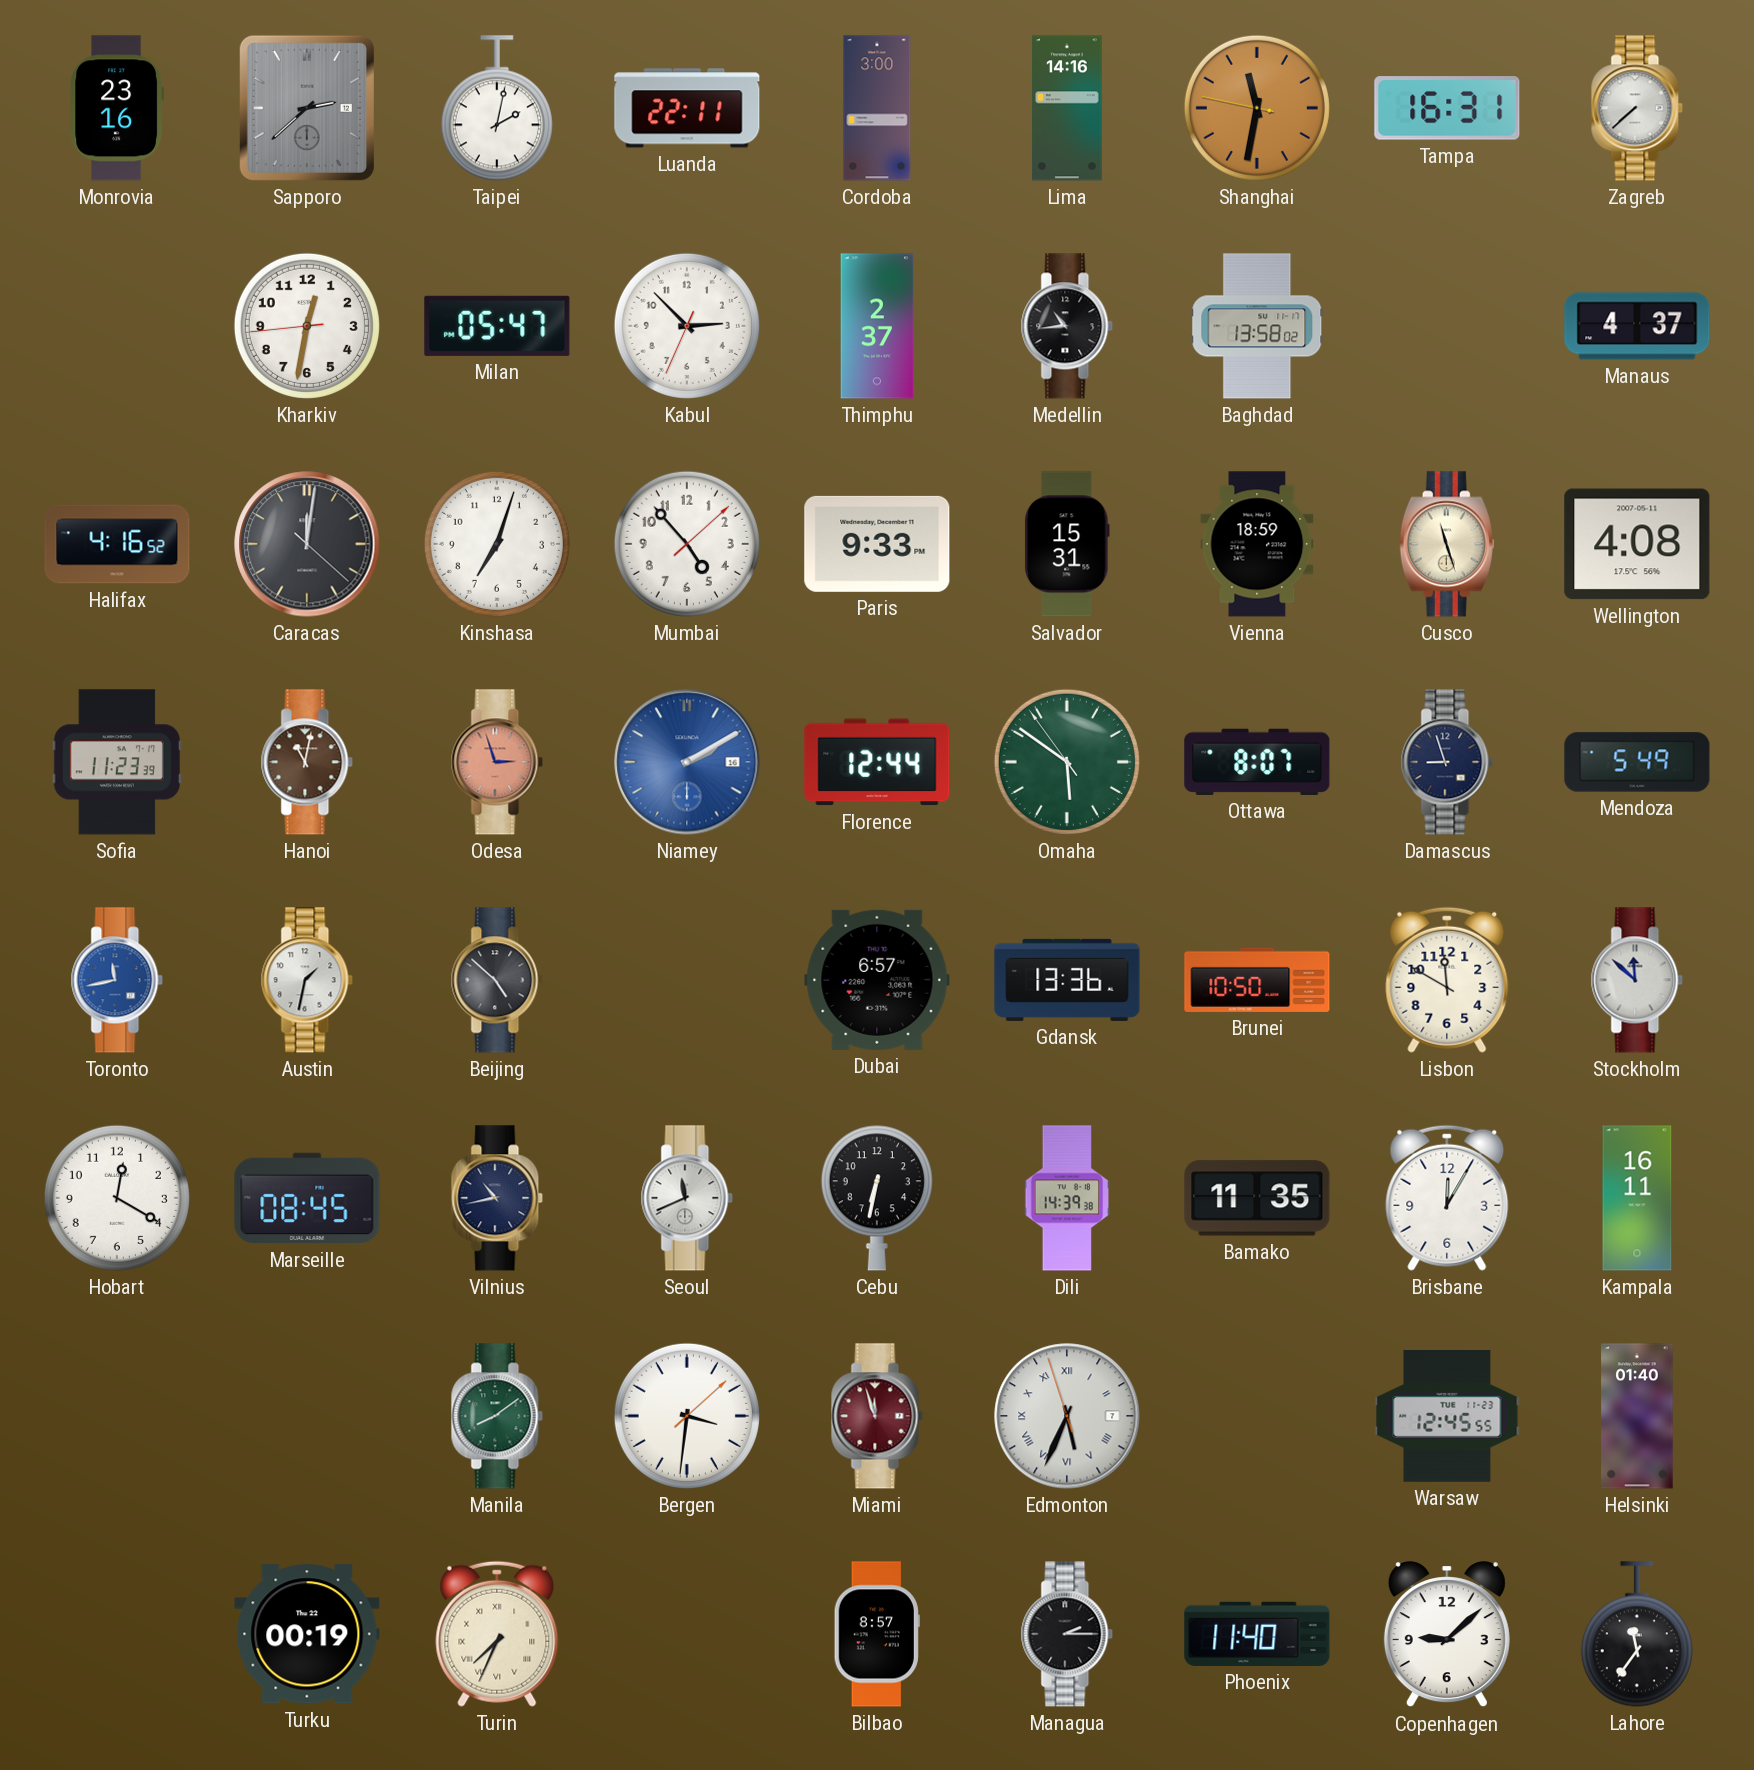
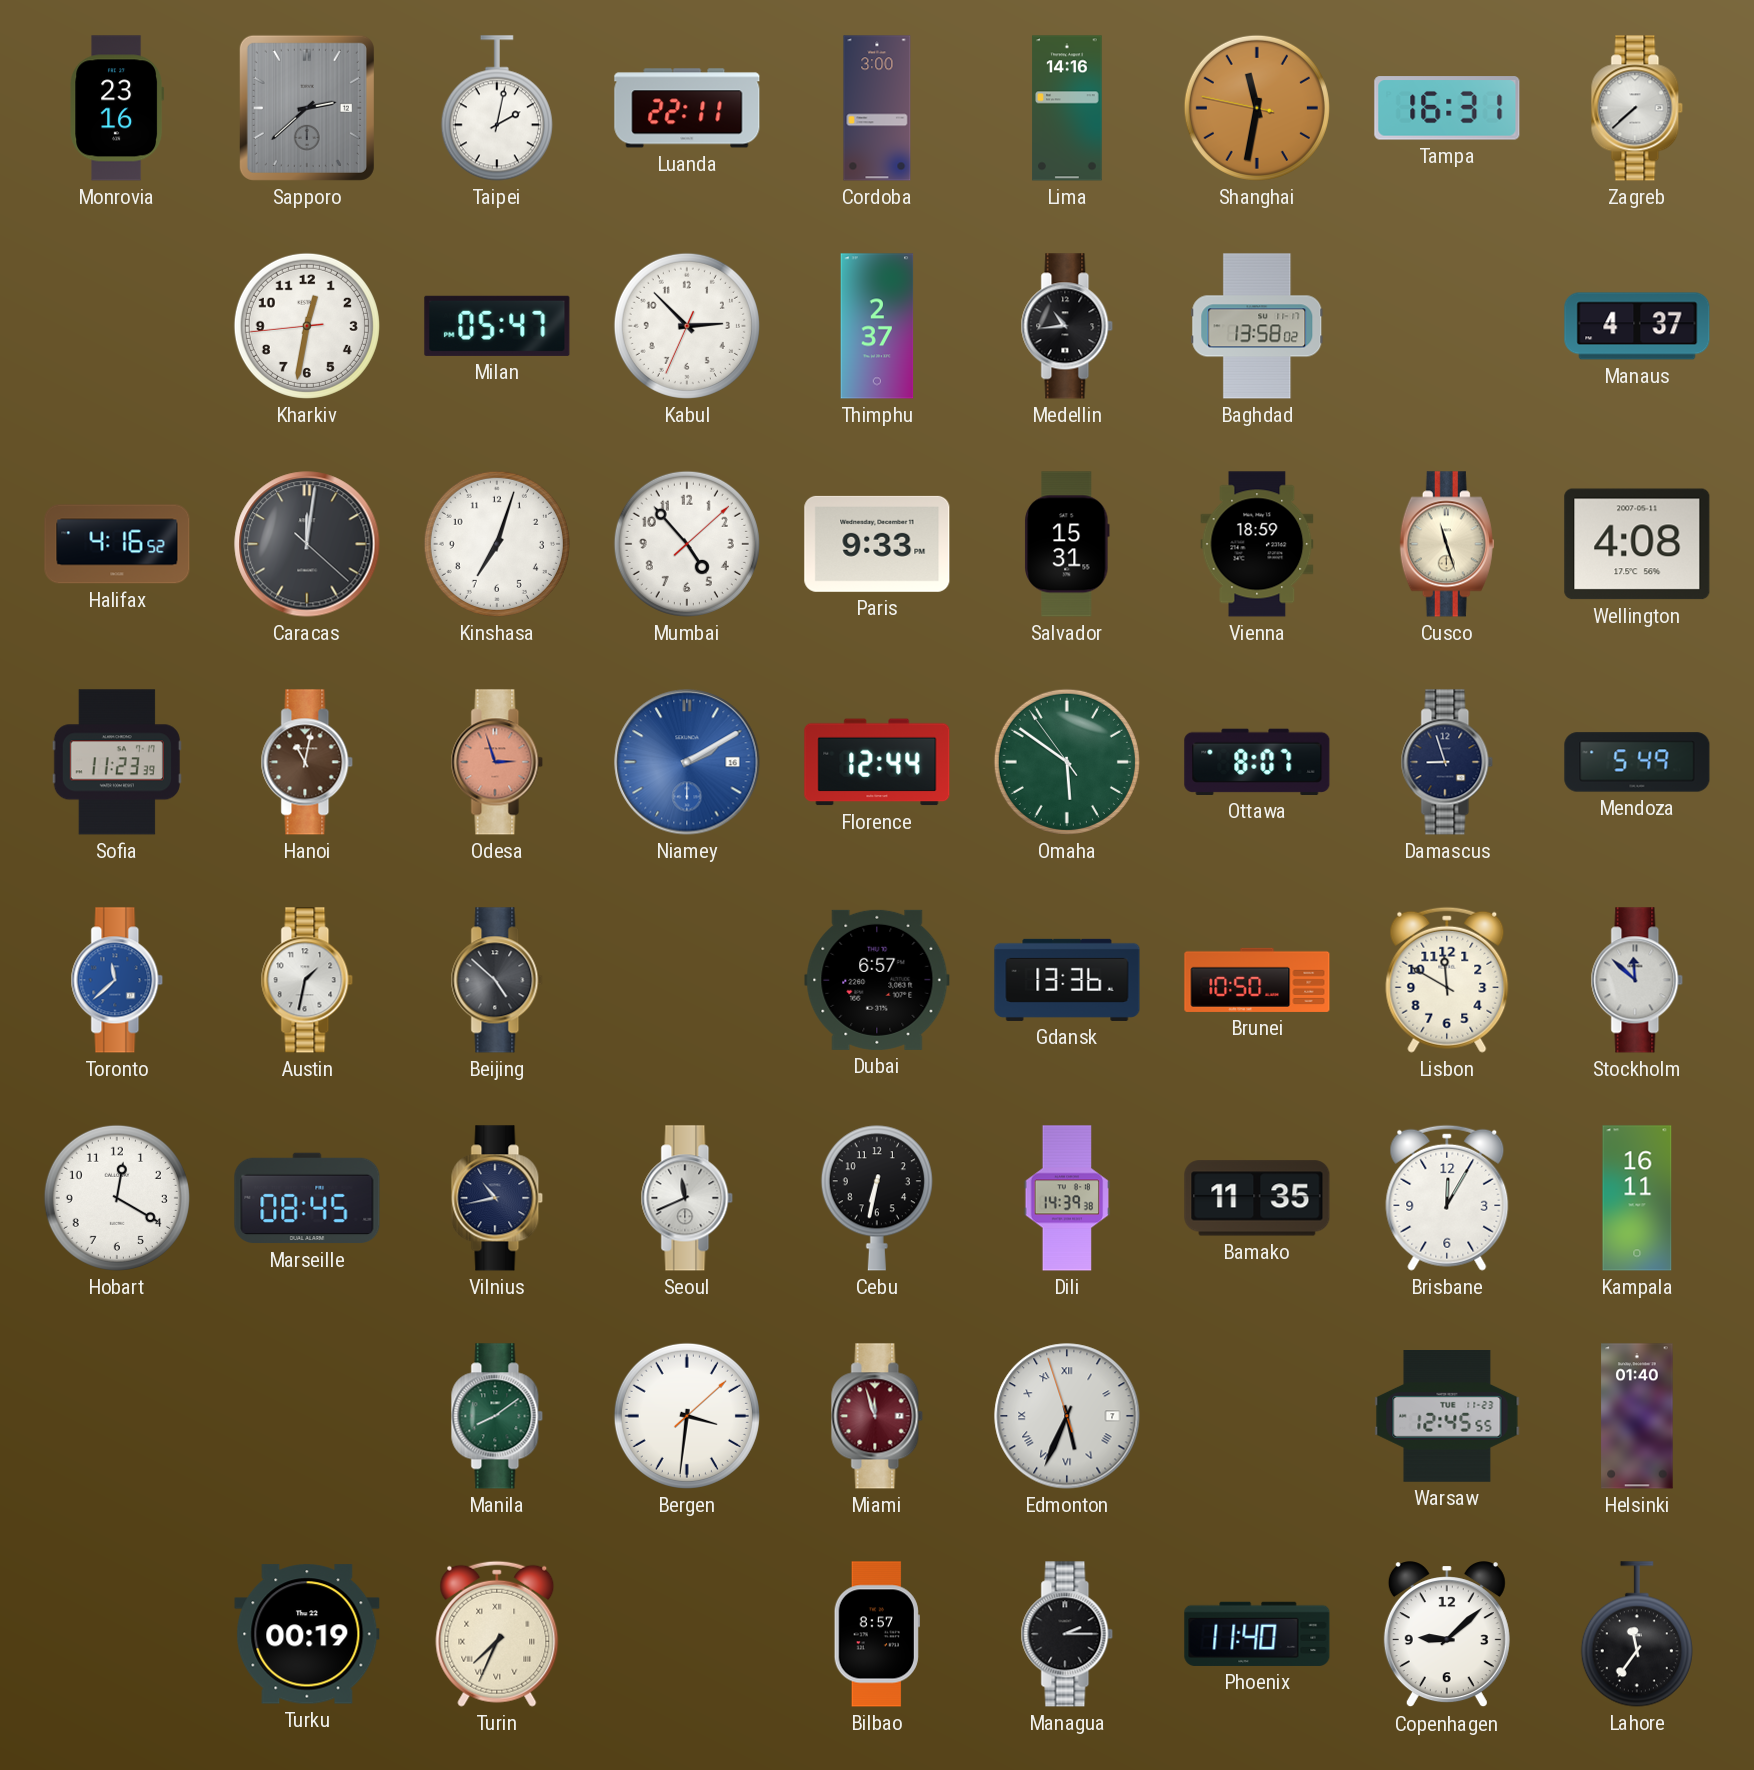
Toronto: 11:43 -> 11:38 (117, 980)
